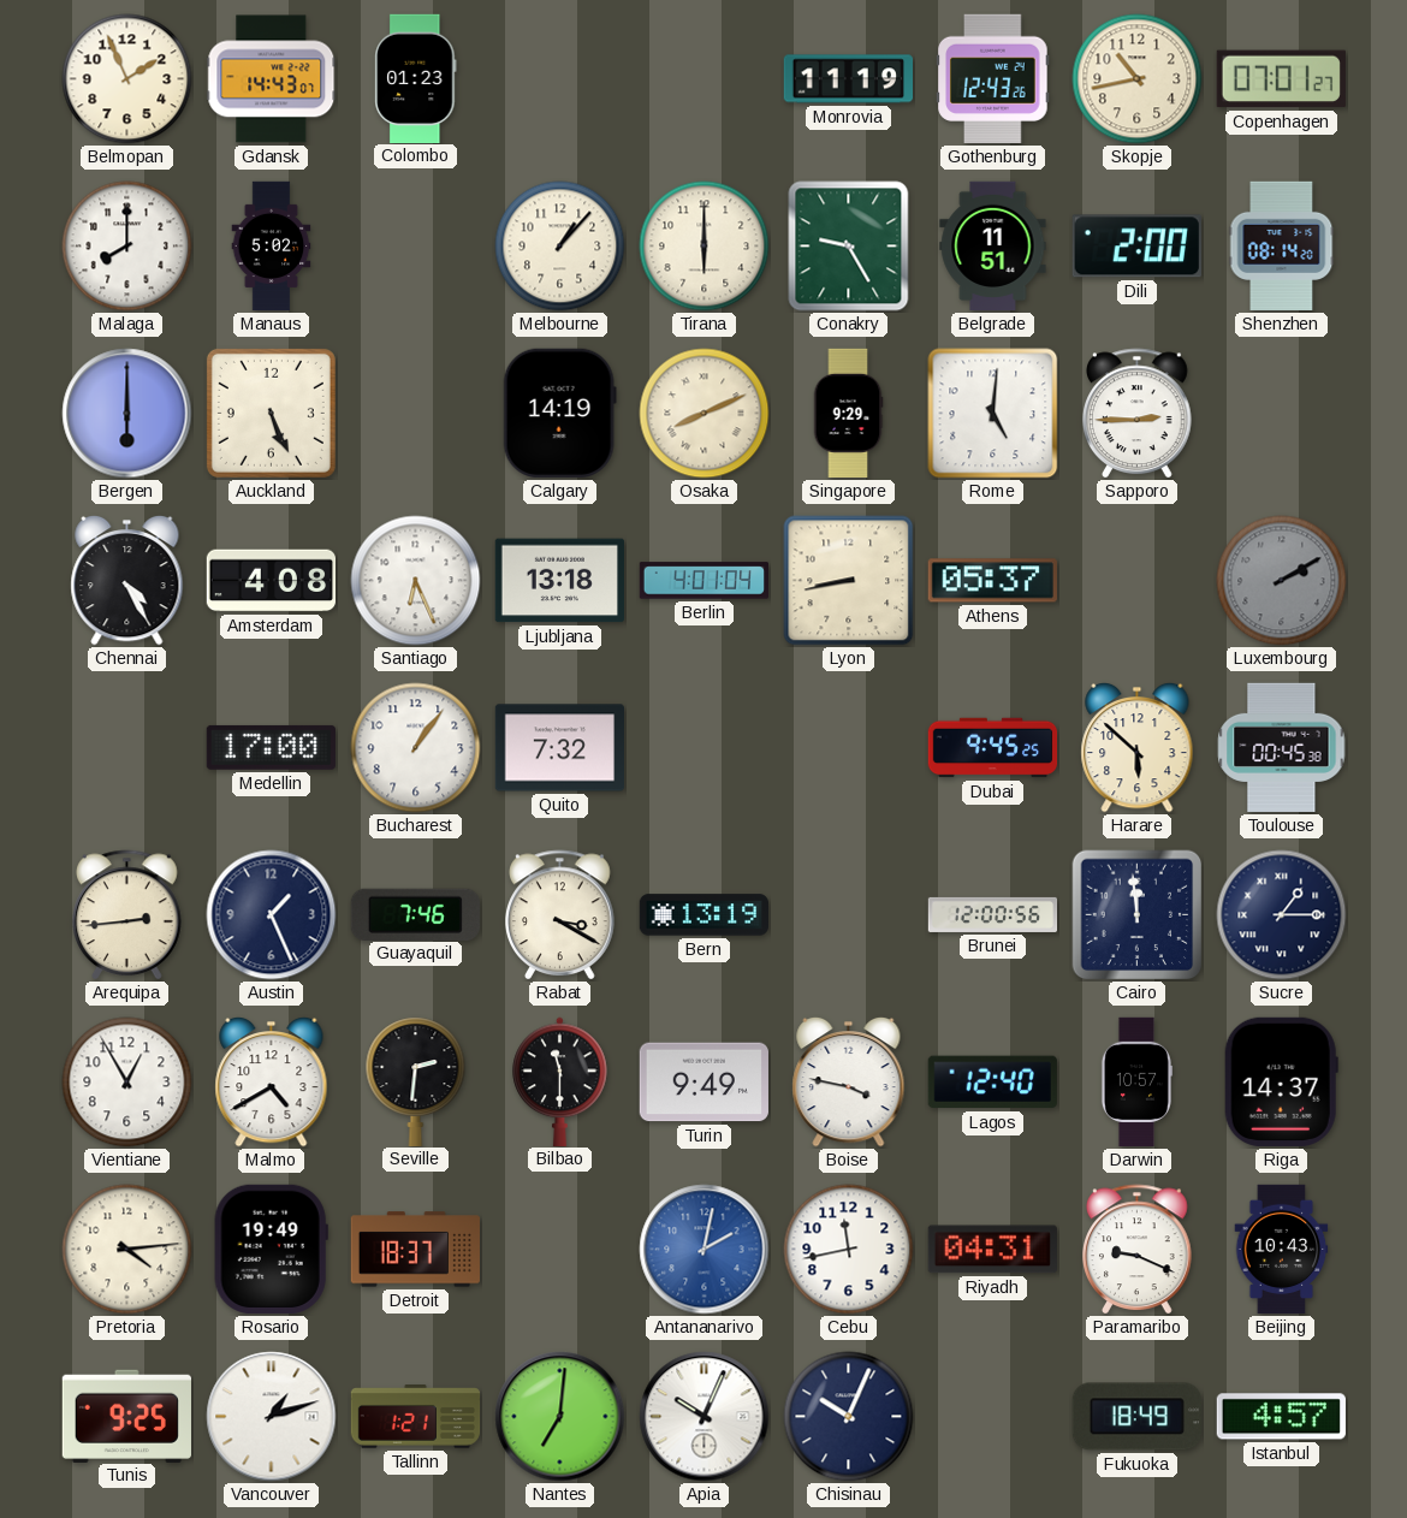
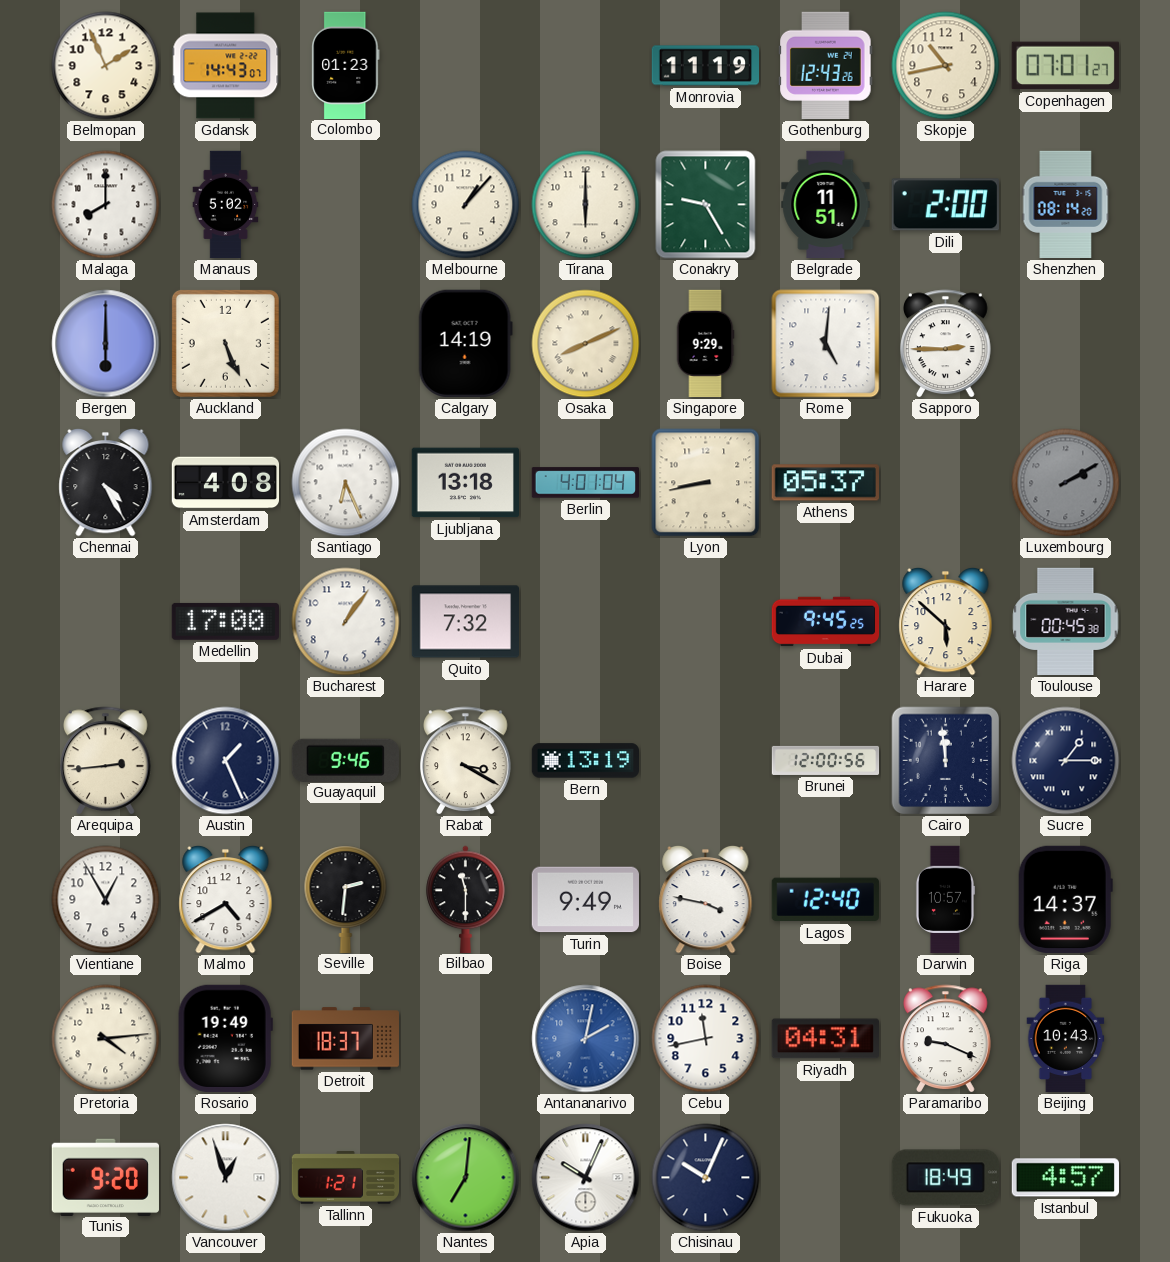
Guayaquil: 7:46 -> 9:46 (345, 760)
Tunis: 9:25 -> 9:20 (105, 1177)
Vancouver: 1:12 -> 12:57 (226, 1178)
